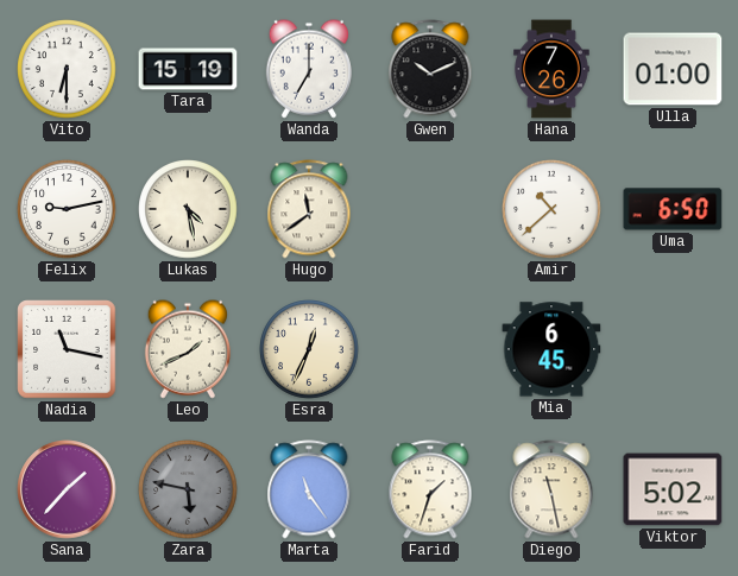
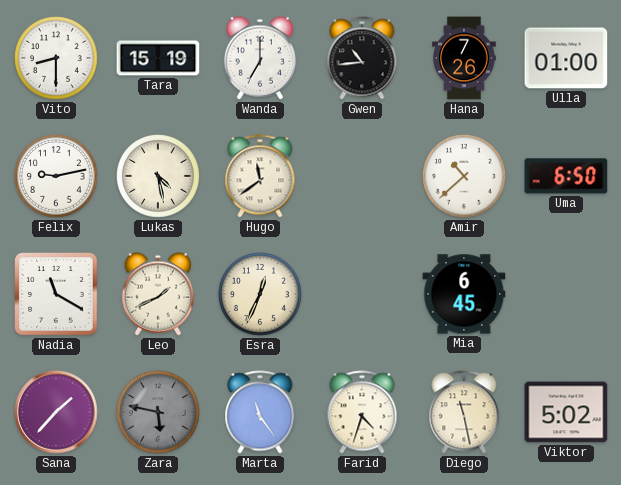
Vito: 6:30 -> 8:30 (56, 58)
Gwen: 10:11 -> 10:44 (362, 58)
Nadia: 11:17 -> 11:20 (56, 294)
Farid: 1:33 -> 4:33 (362, 412)
